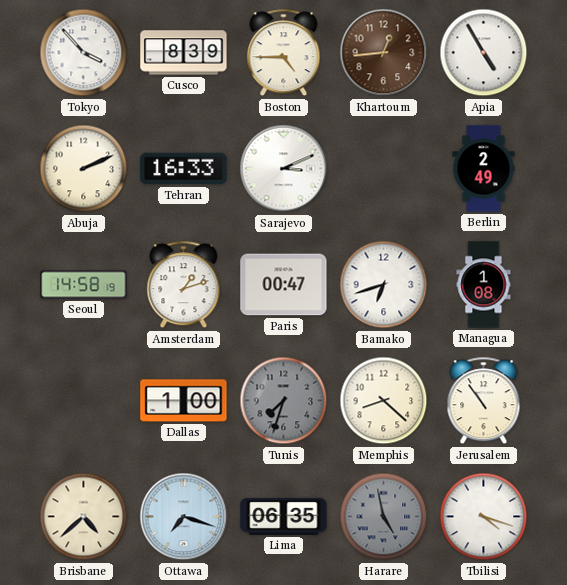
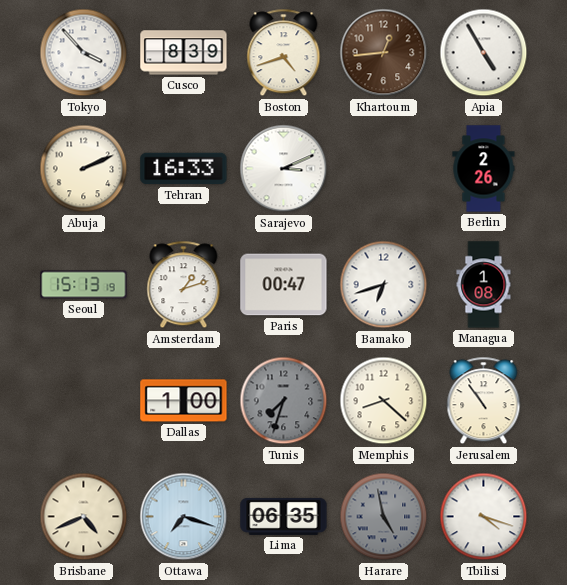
Boston: 4:45 -> 4:42 (284, 53)
Berlin: 2:49 -> 2:26 (484, 169)
Seoul: 14:58 -> 15:13 (84, 285)
Brisbane: 4:38 -> 4:41 (84, 517)
